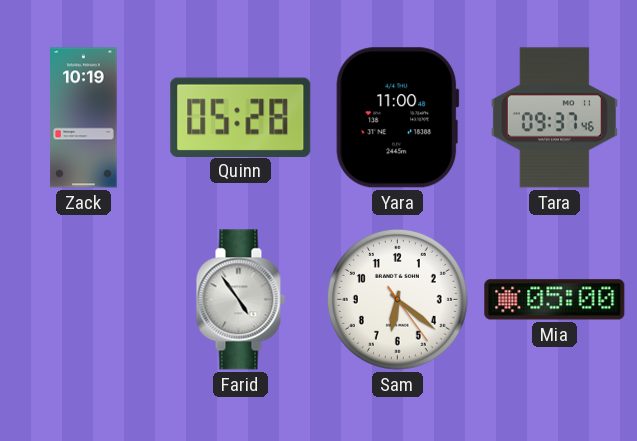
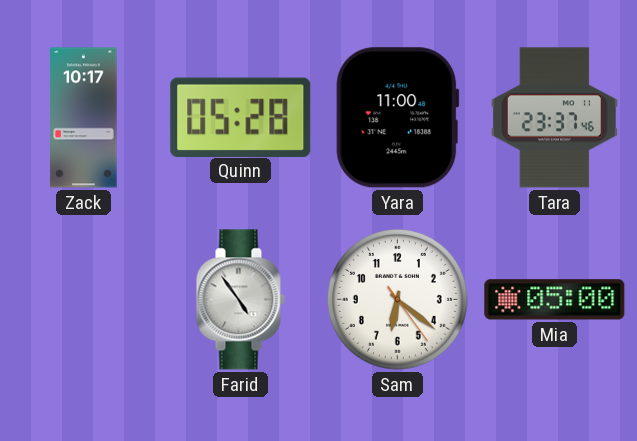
Zack: 10:19 -> 10:17 (84, 118)
Tara: 09:37 -> 23:37 (554, 118)
